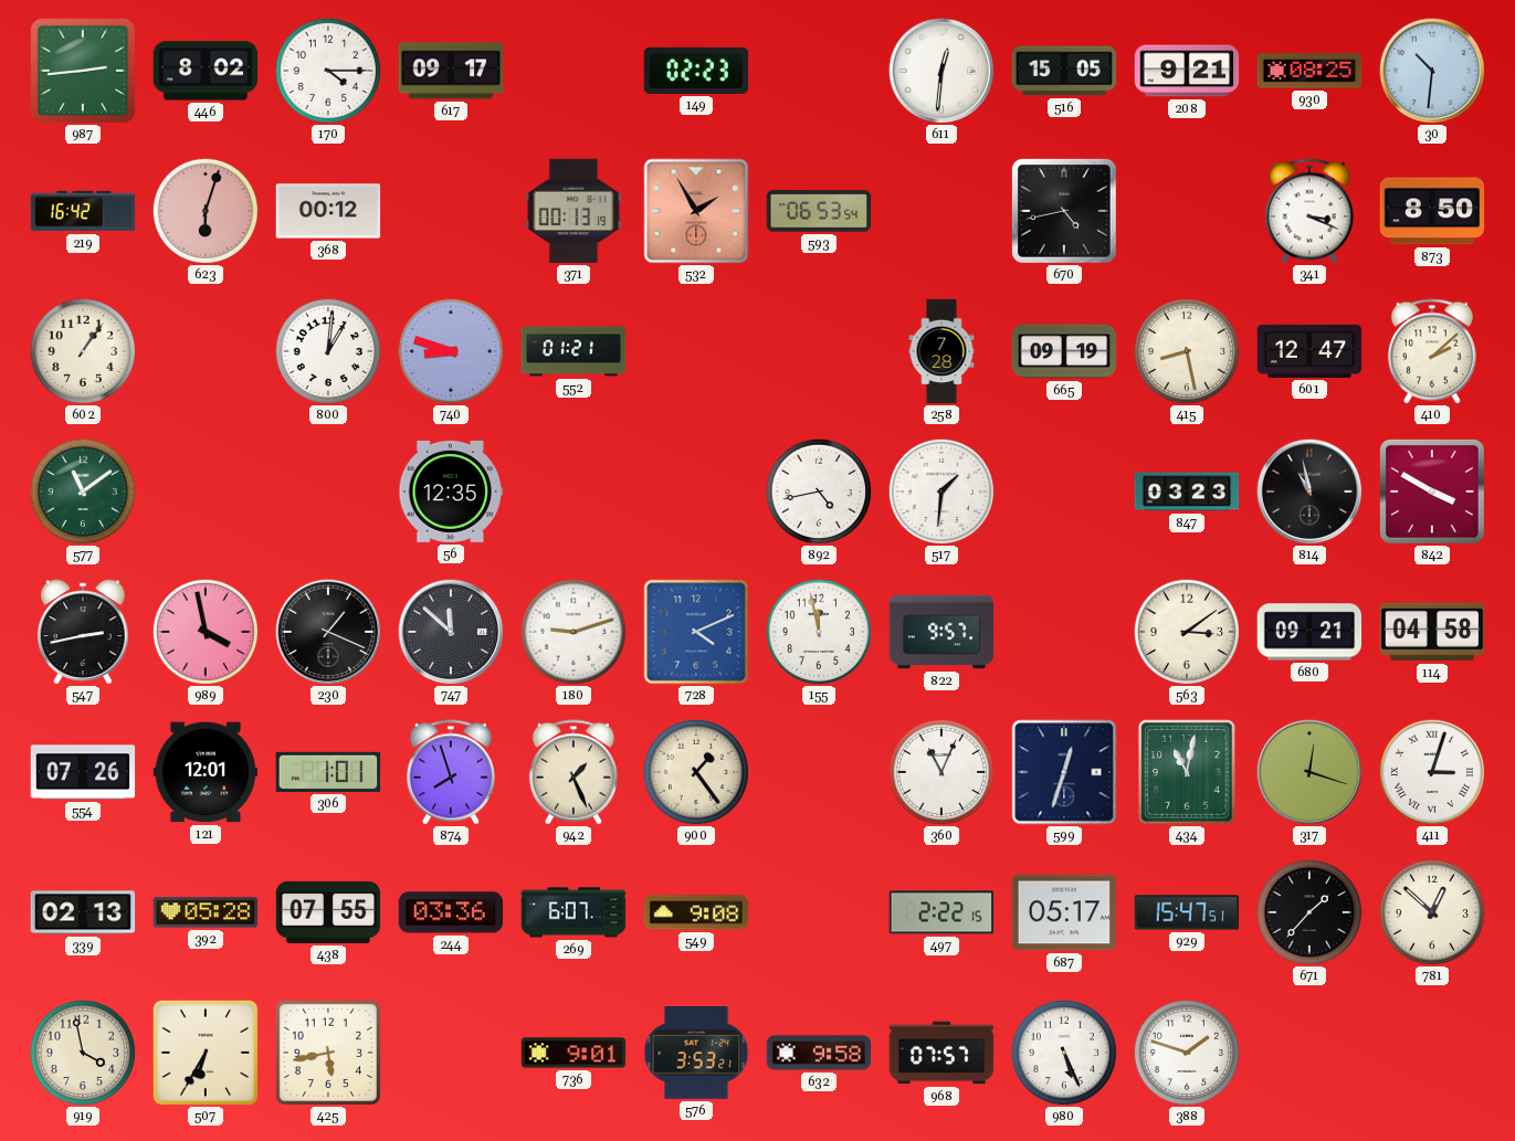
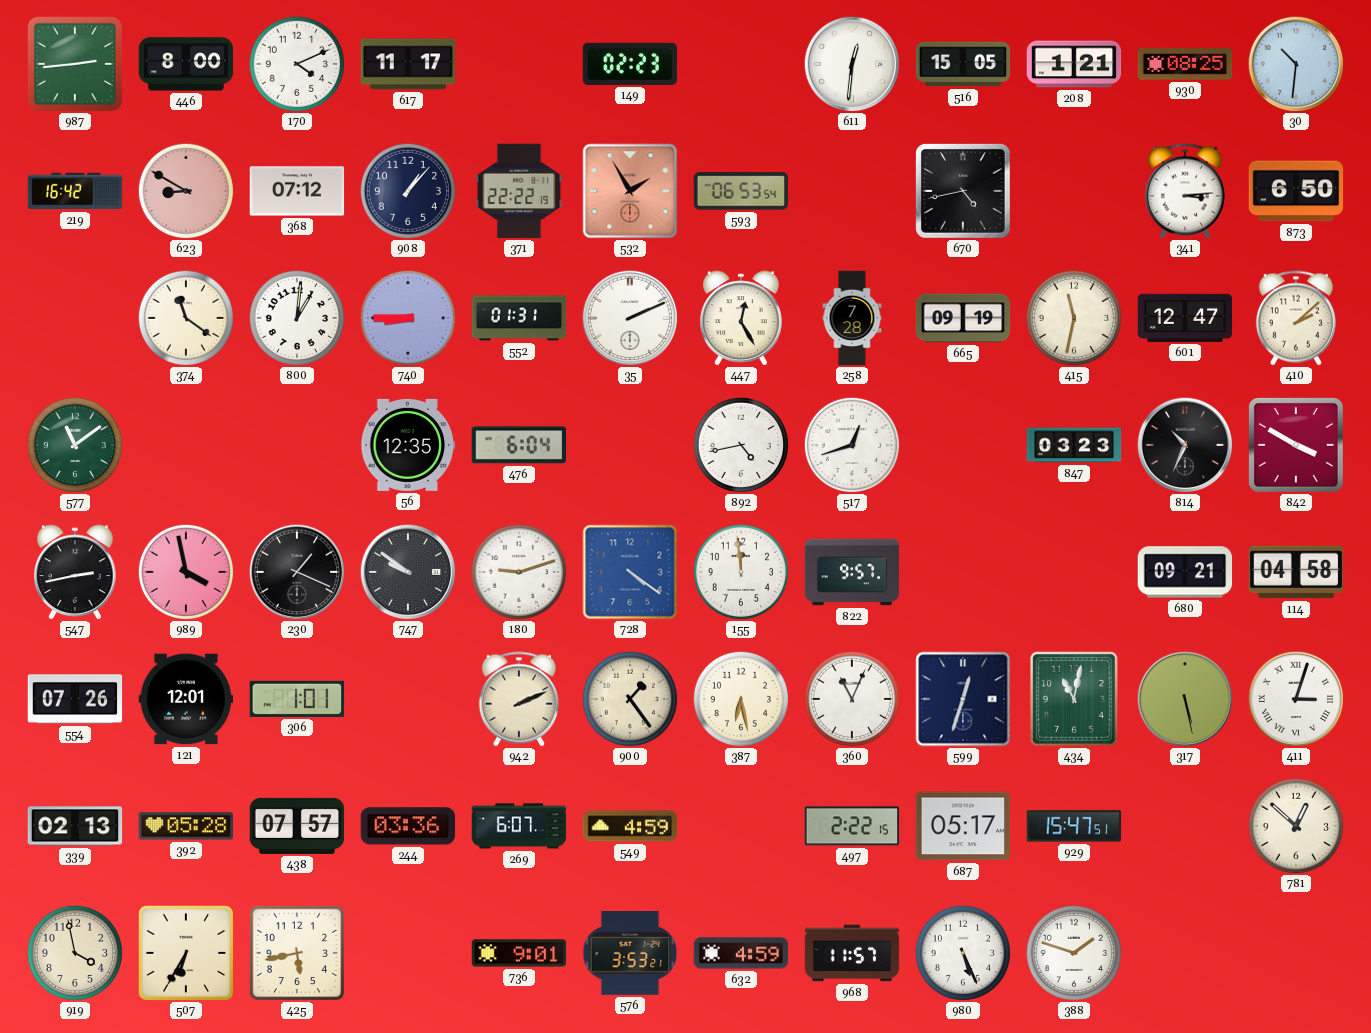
446: 8:02 -> 8:00 (186, 64)
170: 4:15 -> 4:11 (296, 63)
617: 09:17 -> 11:17 (408, 64)
208: 9:21 -> 1:21 (1074, 64)
623: 6:03 -> 8:50 (185, 190)
368: 00:12 -> 07:12 (297, 191)
908: none -> 1:07 (407, 190)
371: 00:13 -> 22:22 (519, 191)
341: 3:19 -> 3:14 (1185, 191)
873: 8:50 -> 6:50 (1296, 191)
602: 1:06 -> none (82, 350)
374: none -> 11:21 (185, 317)
740: 8:48 -> 8:45 (407, 317)
552: 01:21 -> 01:31 (519, 318)
35: none -> 2:11 (630, 318)
447: none -> 12:25 (741, 318)
415: 8:28 -> 11:32 (1073, 317)
476: none -> 6:04 (519, 445)
517: 1:31 -> 12:42 (851, 444)
814: 10:58 -> 10:34 (1185, 445)
747: 11:52 -> 9:51 (408, 572)
728: 4:11 -> 4:21 (630, 572)
155: 11:58 -> 11:59 (740, 571)
563: 3:09 -> none (1186, 631)
874: 7:57 -> none (451, 772)
942: 1:26 -> 2:11 (519, 699)
387: none -> 6:28 (740, 698)
317: 12:18 -> 5:28 (1185, 699)
438: 07:55 -> 07:57 (297, 826)
549: 9:08 -> 4:59 (630, 826)
671: 1:37 -> none (1308, 911)
632: 9:58 -> 4:59 (741, 953)
968: 07:57 -> 11:57 (852, 953)
